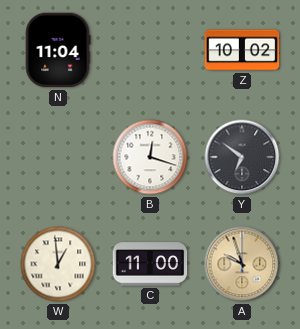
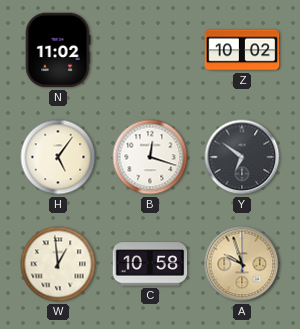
N: 11:04 -> 11:02 (58, 50)
H: none -> 5:06 (58, 157)
C: 11:00 -> 10:58 (150, 264)
